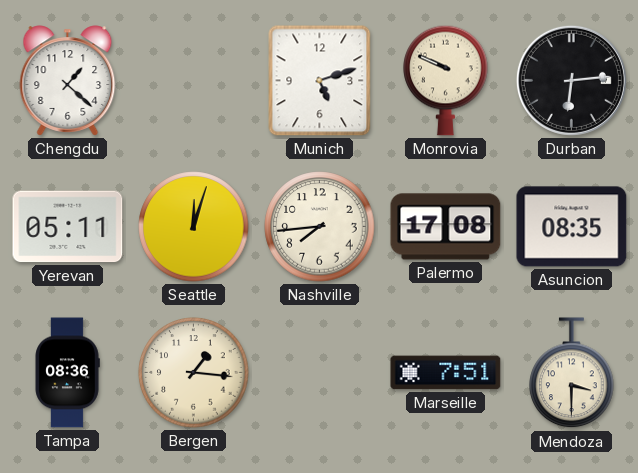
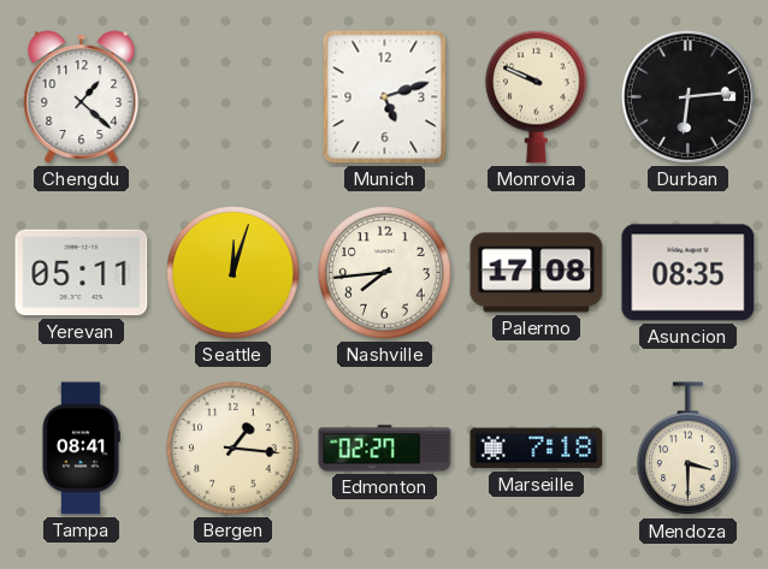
Tampa: 08:36 -> 08:41 (81, 449)
Edmonton: none -> 02:27 (385, 449)
Marseille: 7:51 -> 7:18 (537, 449)
